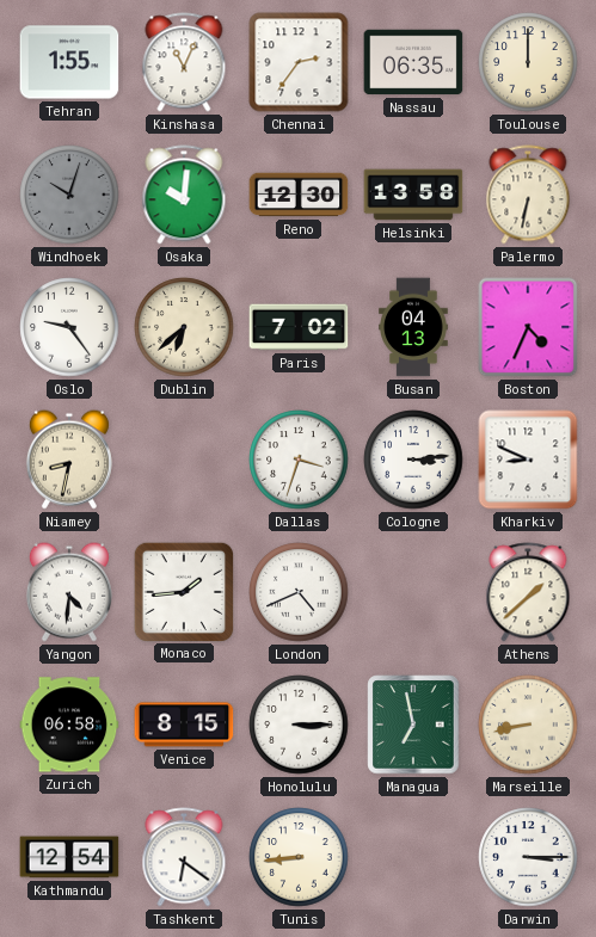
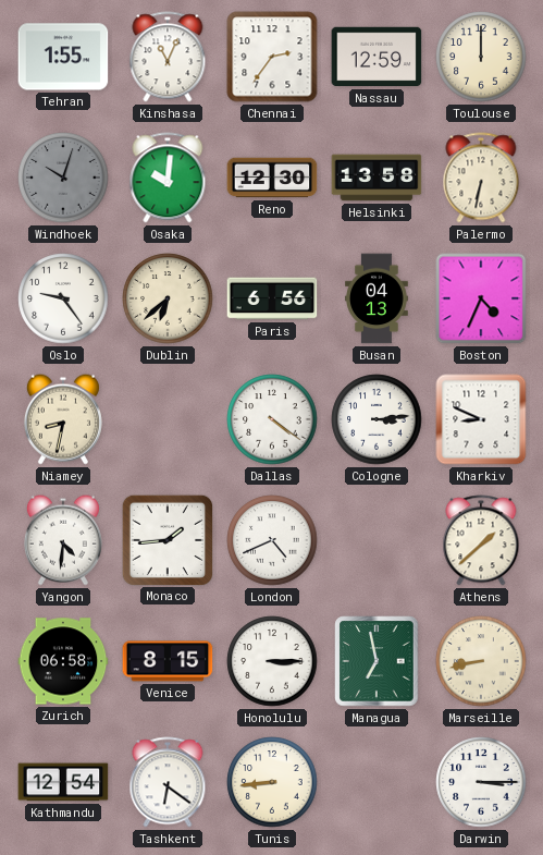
Nassau: 06:35 -> 12:59 (377, 57)
Paris: 7:02 -> 6:56 (272, 298)
Dallas: 3:33 -> 4:21 (272, 419)
